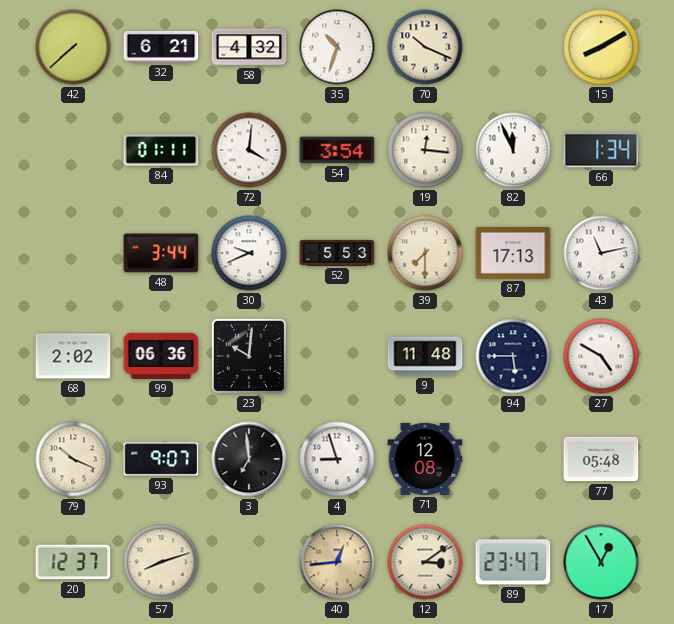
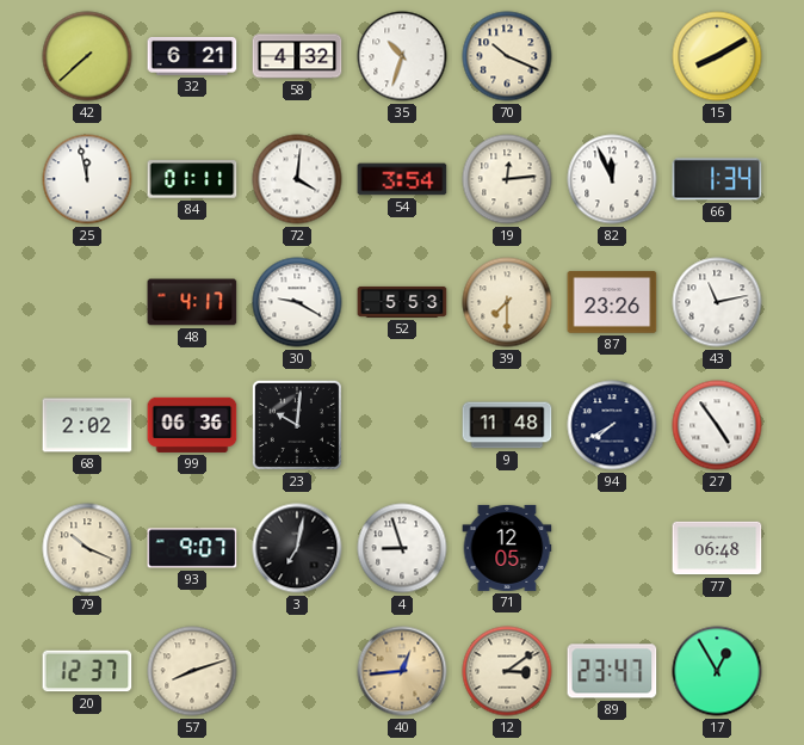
25: none -> 11:58 (87, 179)
19: 12:16 -> 12:14 (507, 179)
48: 3:44 -> 4:17 (192, 302)
30: 9:41 -> 9:20 (297, 302)
87: 17:13 -> 23:26 (612, 302)
94: 5:45 -> 7:40 (612, 425)
27: 4:50 -> 4:54 (717, 425)
3: 6:59 -> 7:02 (297, 548)
71: 12:08 -> 12:05 (507, 548)
77: 05:48 -> 06:48 (717, 548)
